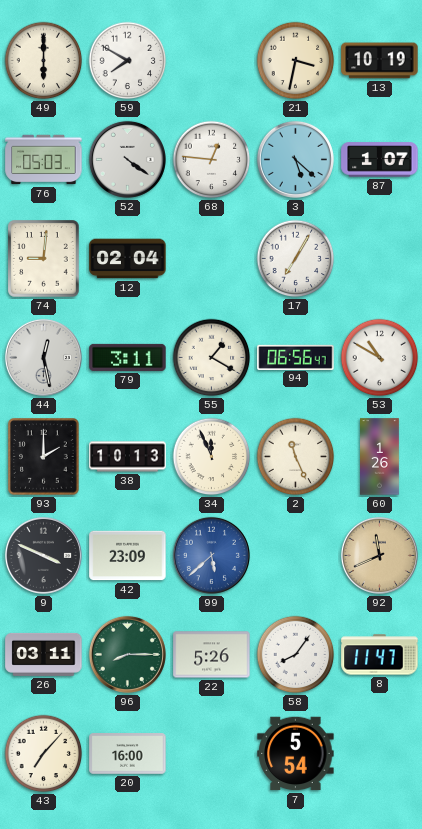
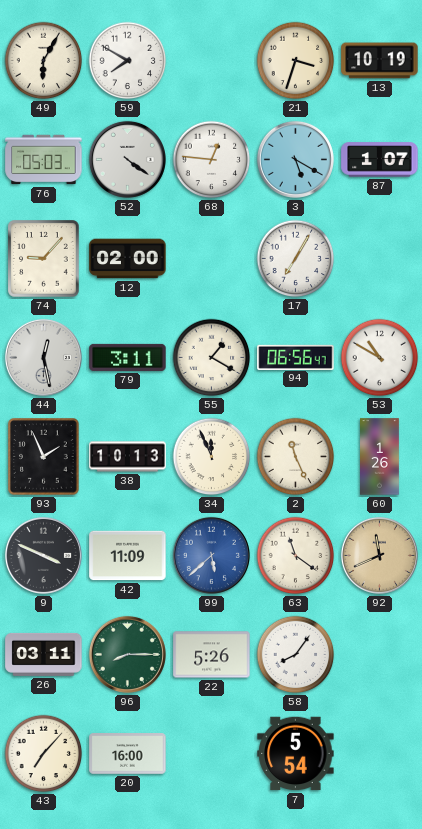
49: 6:00 -> 6:05 (44, 61)
21: 3:32 -> 3:33 (296, 61)
3: 5:22 -> 5:20 (295, 159)
74: 9:01 -> 9:07 (44, 259)
12: 02:04 -> 02:00 (128, 259)
93: 2:00 -> 1:56 (44, 457)
42: 23:09 -> 11:09 (128, 556)
63: none -> 11:21 (296, 556)
8: 11:47 -> none (380, 655)
